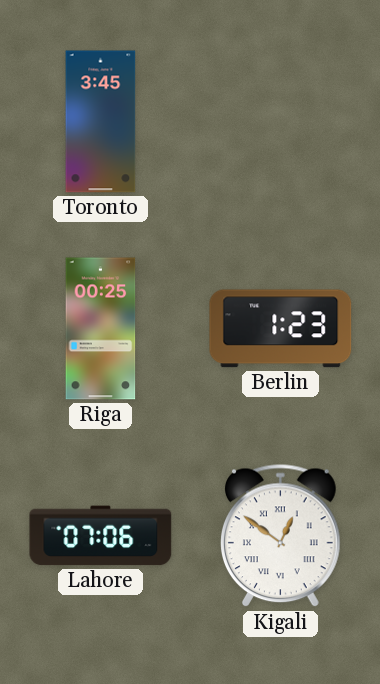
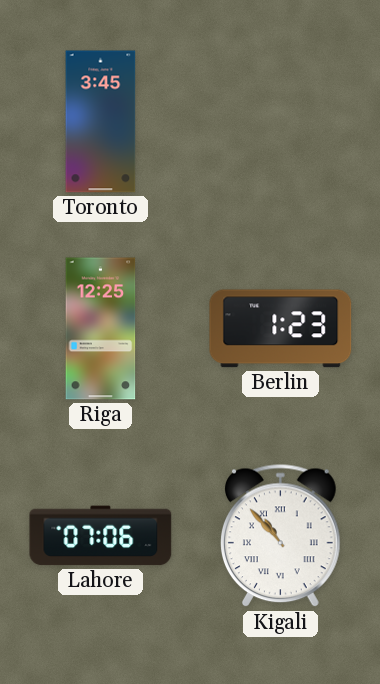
Riga: 00:25 -> 12:25 (101, 329)
Kigali: 12:51 -> 10:53 (281, 536)
